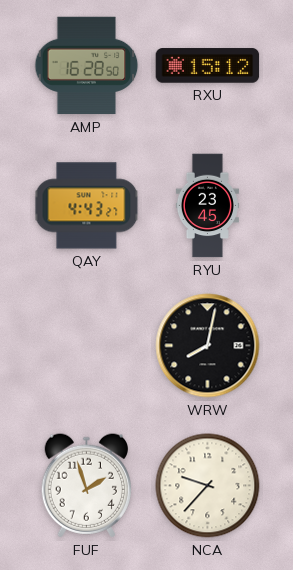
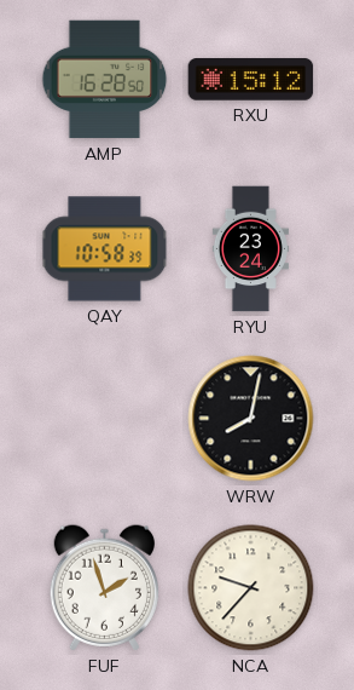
QAY: 4:43 -> 10:58 (105, 249)
RYU: 23:45 -> 23:24 (250, 249)
